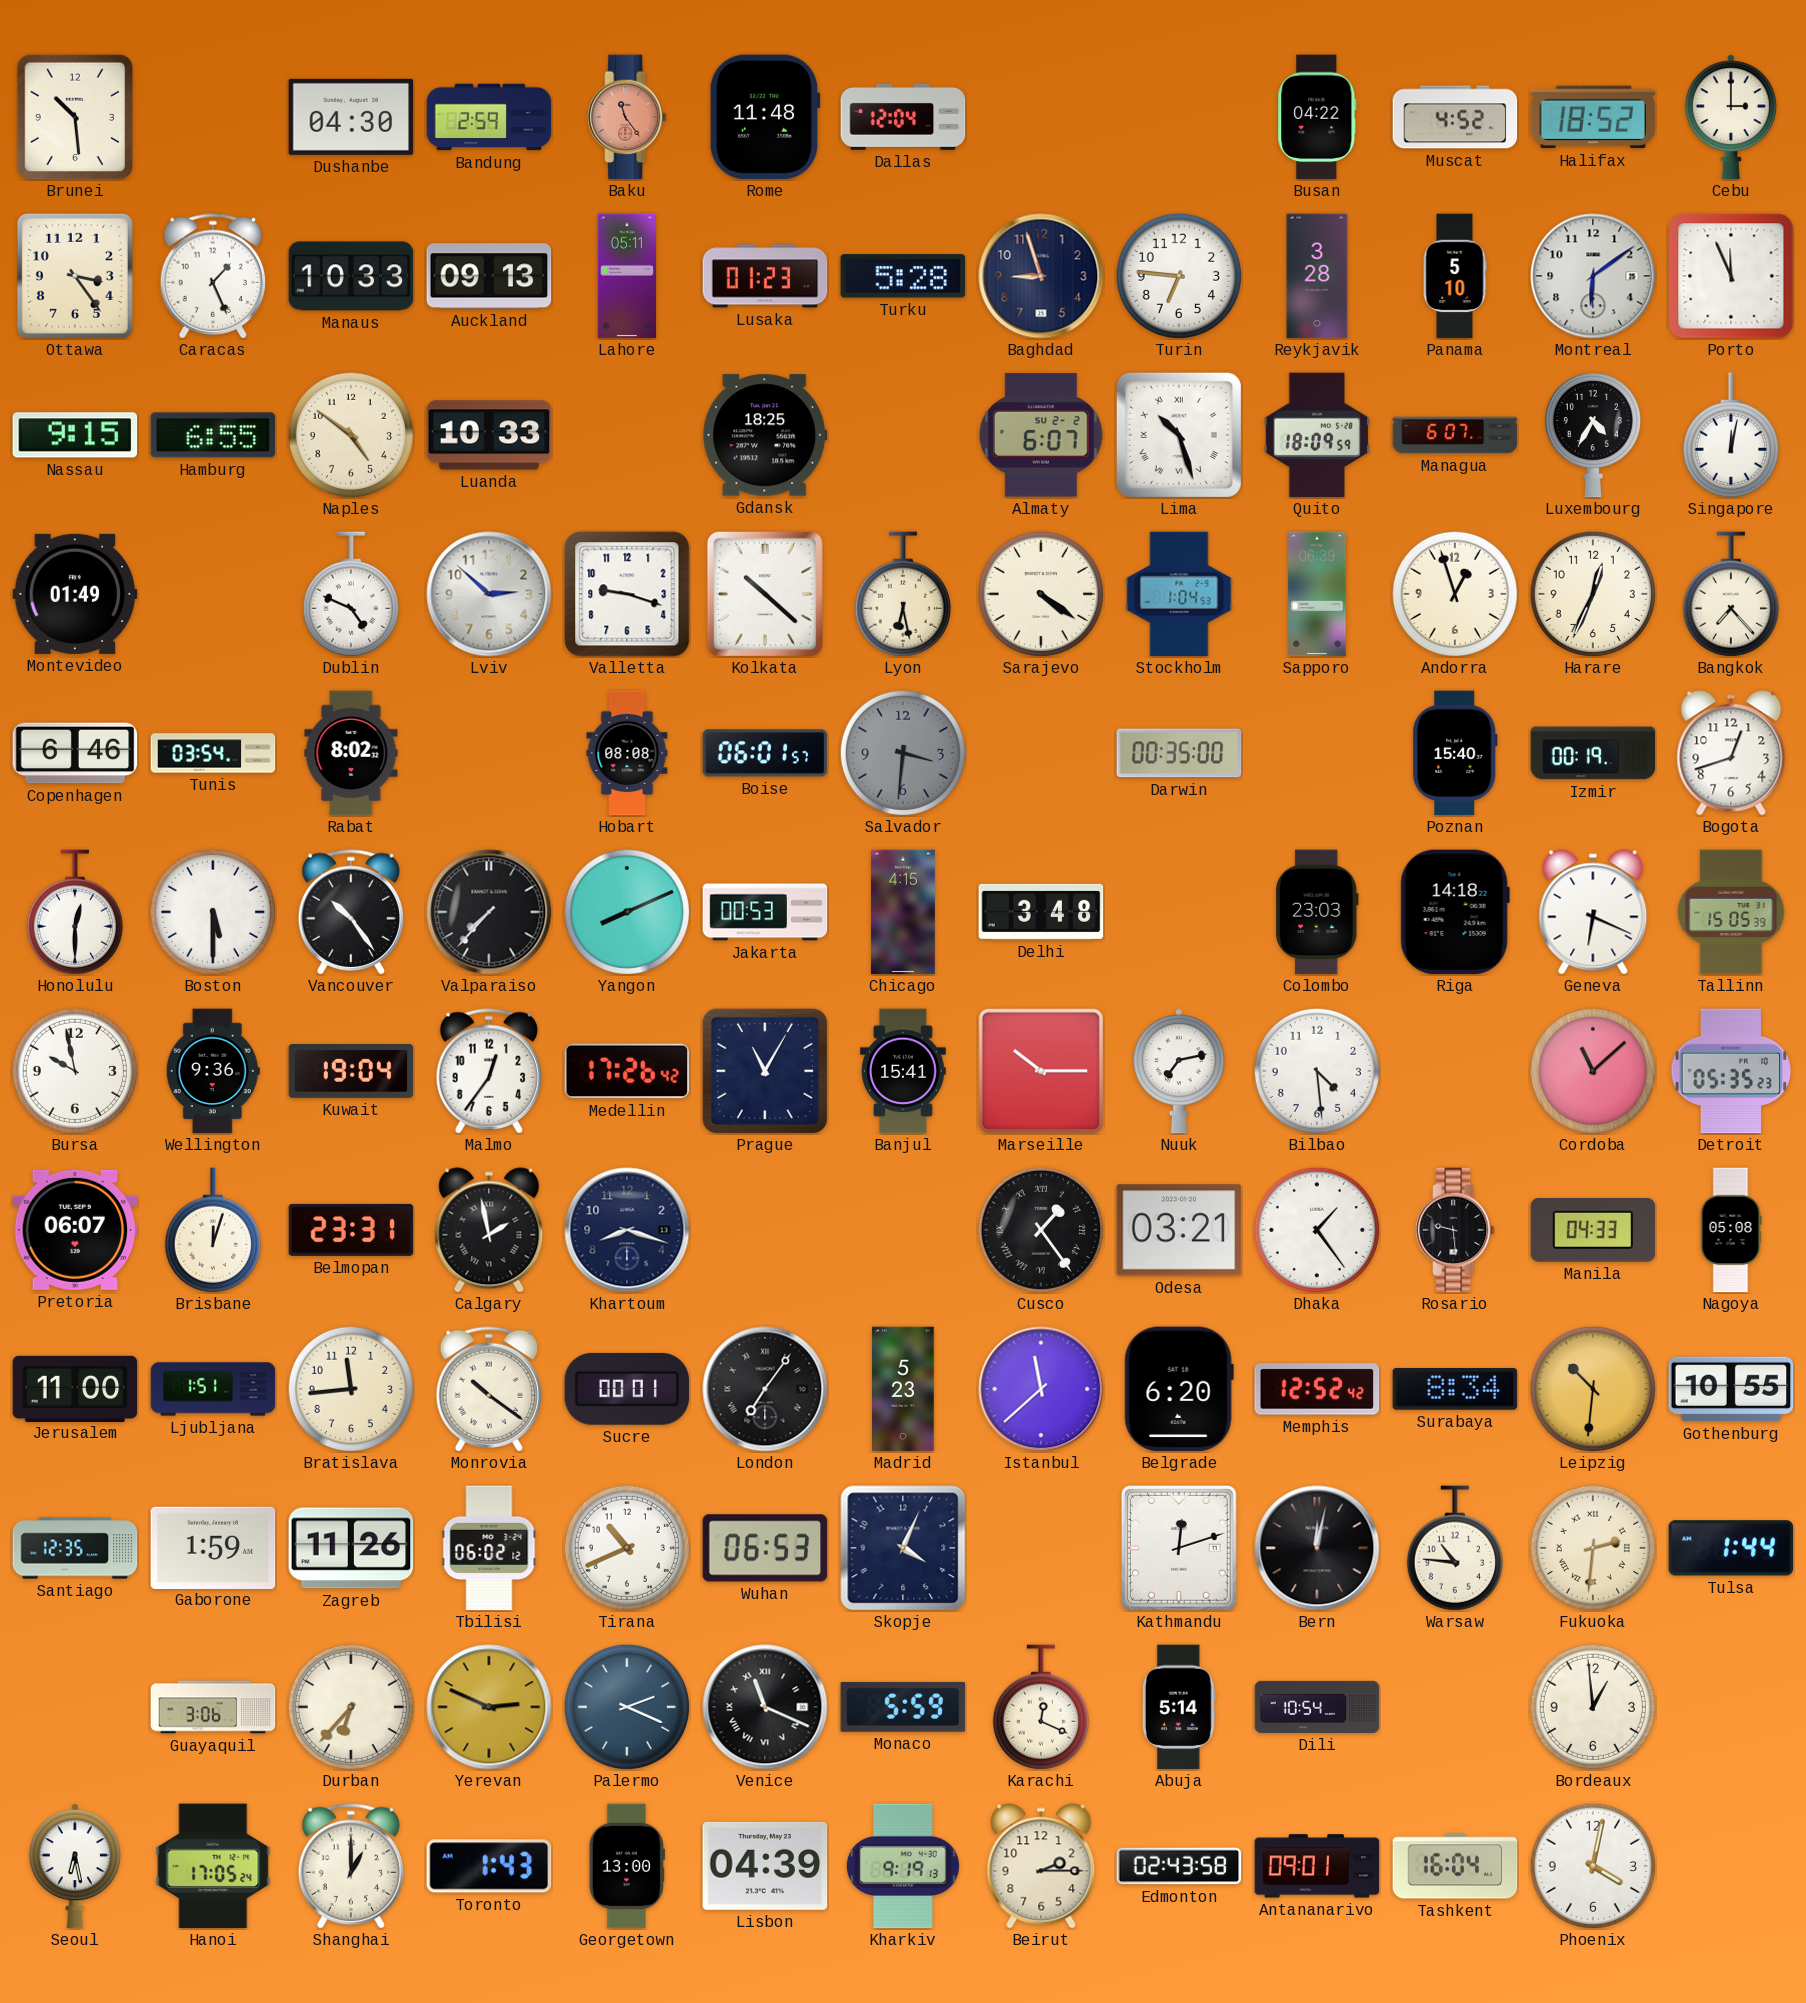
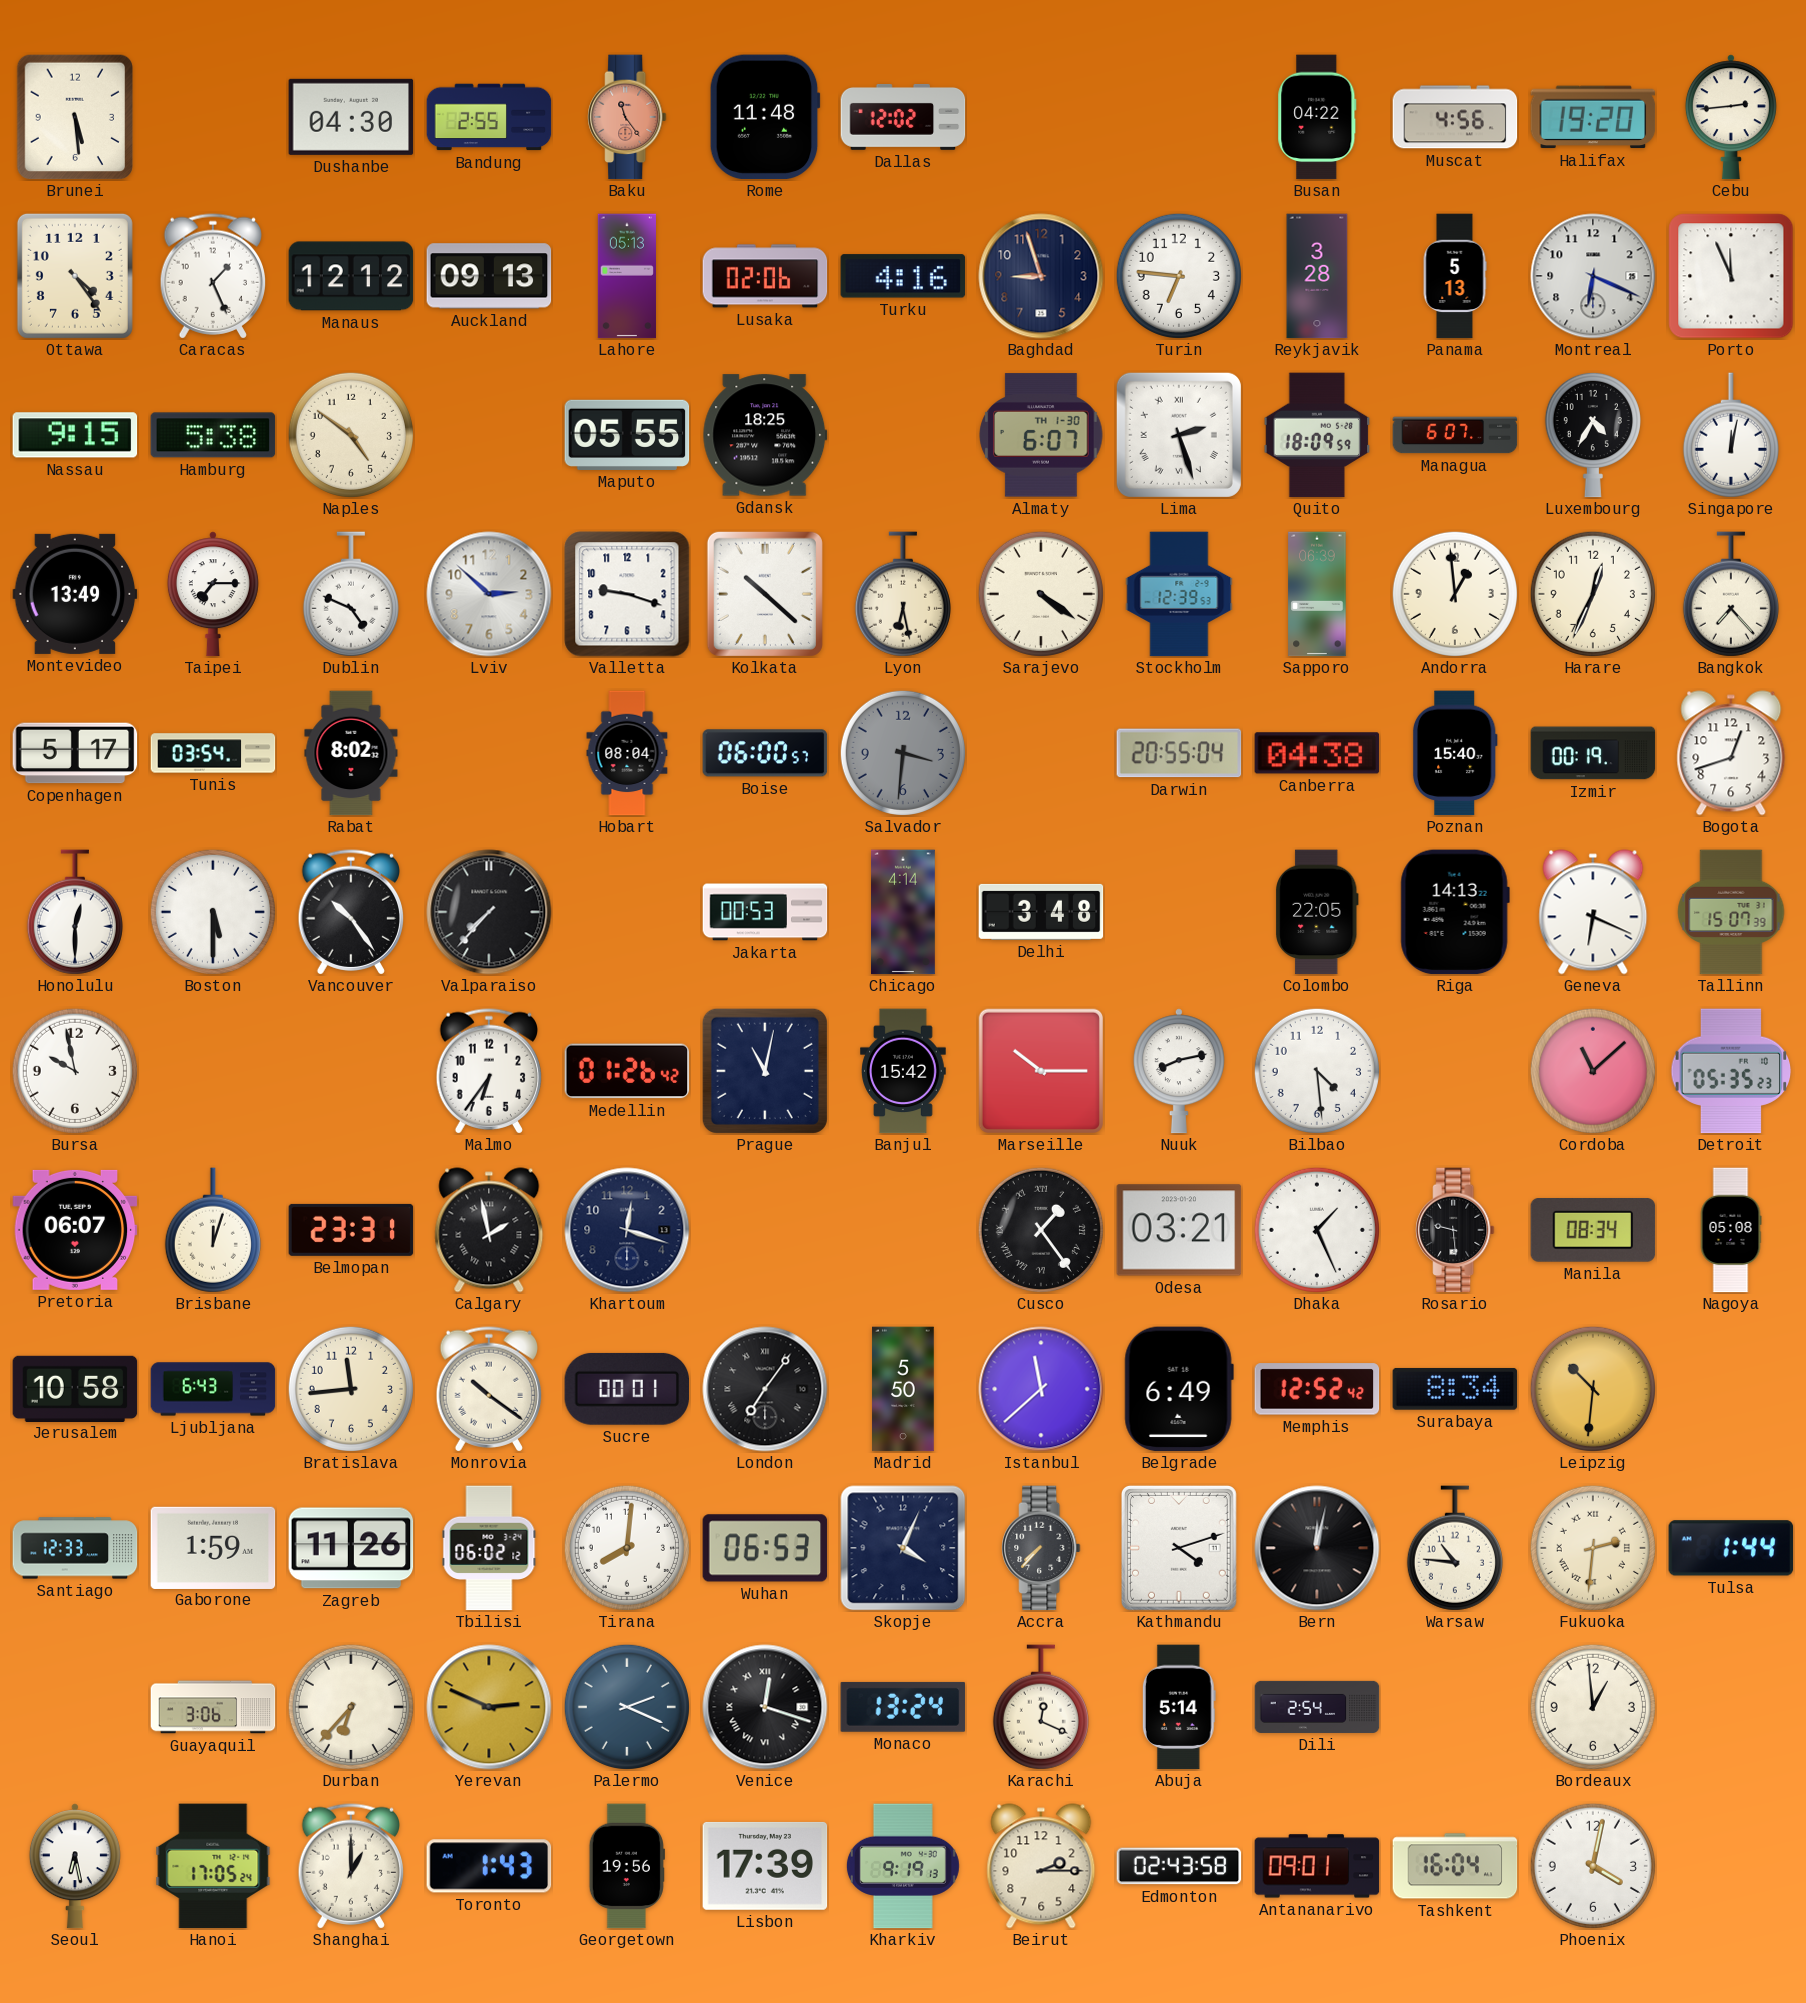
Brunei: 10:29 -> 5:29 (75, 117)
Bandung: 2:59 -> 2:55 (489, 117)
Dallas: 12:04 -> 12:02 (903, 117)
Muscat: 4:52 -> 4:56 (1455, 117)
Halifax: 18:52 -> 19:20 (1593, 117)
Cebu: 3:00 -> 2:44 (1731, 117)
Ottawa: 3:24 -> 4:24 (75, 276)
Manaus: 10:33 -> 12:12 (351, 276)
Lahore: 05:11 -> 05:13 (627, 276)
Lusaka: 01:23 -> 02:06 (765, 276)
Turku: 5:28 -> 4:16 (903, 276)
Panama: 5:10 -> 5:13 (1455, 276)
Montreal: 6:09 -> 6:19 (1593, 276)
Hamburg: 6:55 -> 5:38 (213, 435)
Luanda: 10:33 -> none (489, 435)
Maputo: none -> 05:55 (627, 435)
Almaty date: SU 2-2 -> TH 1-30 (1041, 435)
Lima: 10:27 -> 2:27 (1179, 435)
Montevideo: 01:49 -> 13:49 (75, 594)
Taipei: none -> 7:15 (213, 594)
Stockholm: 1:04 -> 12:39 (1179, 594)
Andorra: 12:57 -> 12:59 (1455, 594)
Copenhagen: 6:46 -> 5:17 (75, 753)
Hobart: 08:08 -> 08:04 (627, 753)
Boise: 06:01 -> 06:00 (765, 753)
Darwin: 00:35 -> 20:55 (1179, 753)
Canberra: none -> 04:38 (1317, 753)
Yangon: 8:11 -> none (627, 912)
Chicago: 4:15 -> 4:14 (904, 912)
Colombo: 23:03 -> 22:05 (1317, 912)
Riga: 14:18 -> 14:13 (1455, 912)
Tallinn: 15:05 -> 15:07 (1731, 912)
Wellington: 9:36 -> none (213, 1071)
Kuwait: 19:04 -> none (351, 1071)
Malmo: 12:36 -> 6:36 (488, 1071)
Medellin: 17:26 -> 01:26 (627, 1071)
Prague: 11:05 -> 11:02 (765, 1071)
Banjul: 15:41 -> 15:42 (903, 1071)
Nuuk: 7:13 -> 8:13 (1179, 1071)
Khartoum: 8:18 -> 12:18 (627, 1230)
Dhaka: 1:24 -> 1:26 (1317, 1230)
Manila: 04:33 -> 08:34 (1593, 1231)
Jerusalem: 11:00 -> 10:58 (75, 1388)
Ljubljana: 1:51 -> 6:43 (213, 1389)
Madrid: 5:23 -> 5:50 (903, 1389)
Belgrade: 6:20 -> 6:49 (1179, 1389)
Gothenburg: 10:55 -> none (1731, 1389)
Santiago: 12:35 -> 12:33 (75, 1548)
Tirana: 10:41 -> 8:01 (627, 1548)
Accra: none -> 7:37 (1041, 1548)
Kathmandu: 12:12 -> 4:12 (1179, 1548)
Venice: 11:19 -> 12:18 (765, 1707)
Monaco: 5:59 -> 13:24 (903, 1707)
Dili: 10:54 -> 2:54 (1317, 1707)
Georgetown: 13:00 -> 19:56 (627, 1866)
Lisbon: 04:39 -> 17:39 (765, 1866)
